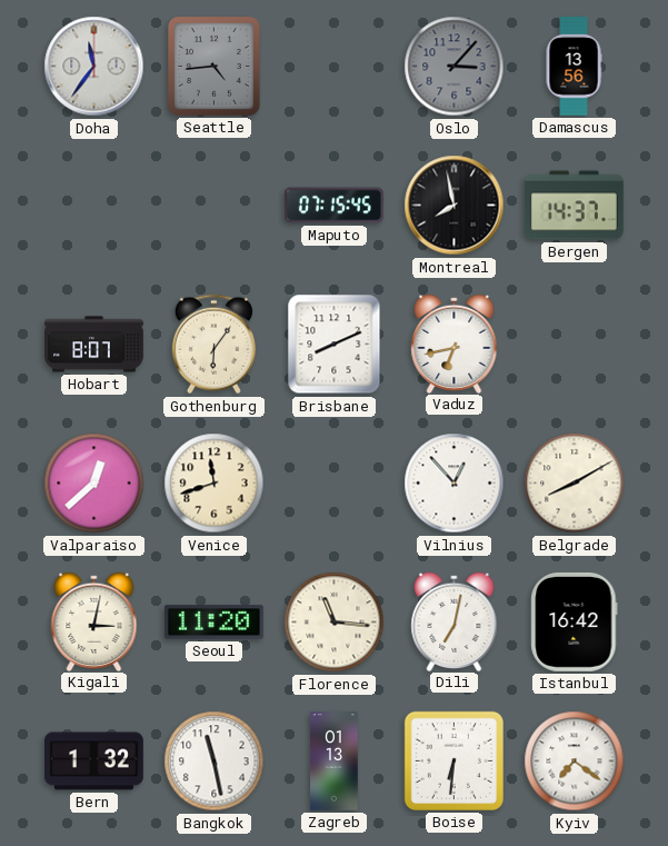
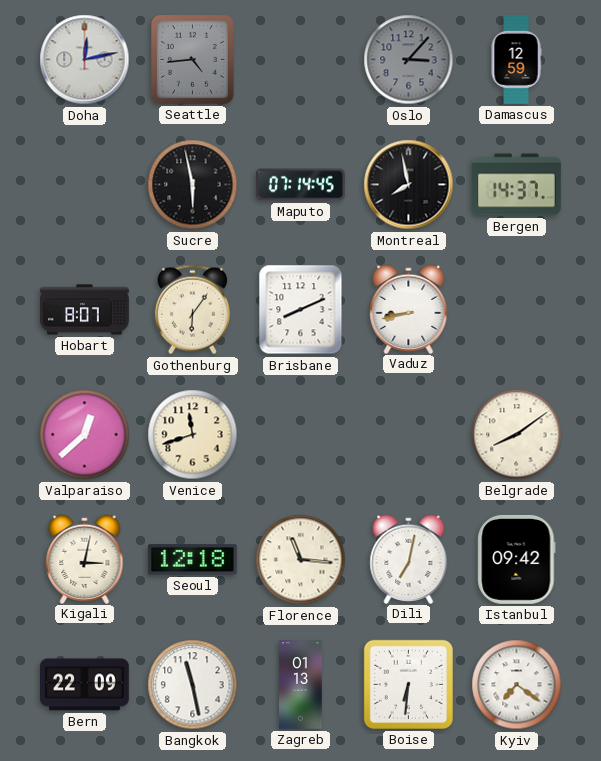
Doha: 11:36 -> 12:13 (85, 60)
Damascus: 13:56 -> 12:59 (516, 60)
Sucre: none -> 5:58 (193, 185)
Maputo: 07:15 -> 07:14 (300, 185)
Vaduz: 6:43 -> 8:43 (409, 309)
Vilnius: 12:53 -> none (455, 484)
Belgrade: 8:10 -> 8:09 (517, 435)
Seoul: 11:20 -> 12:18 (192, 560)
Istanbul: 16:42 -> 09:42 (517, 559)
Bern: 1:32 -> 22:09 (85, 685)
